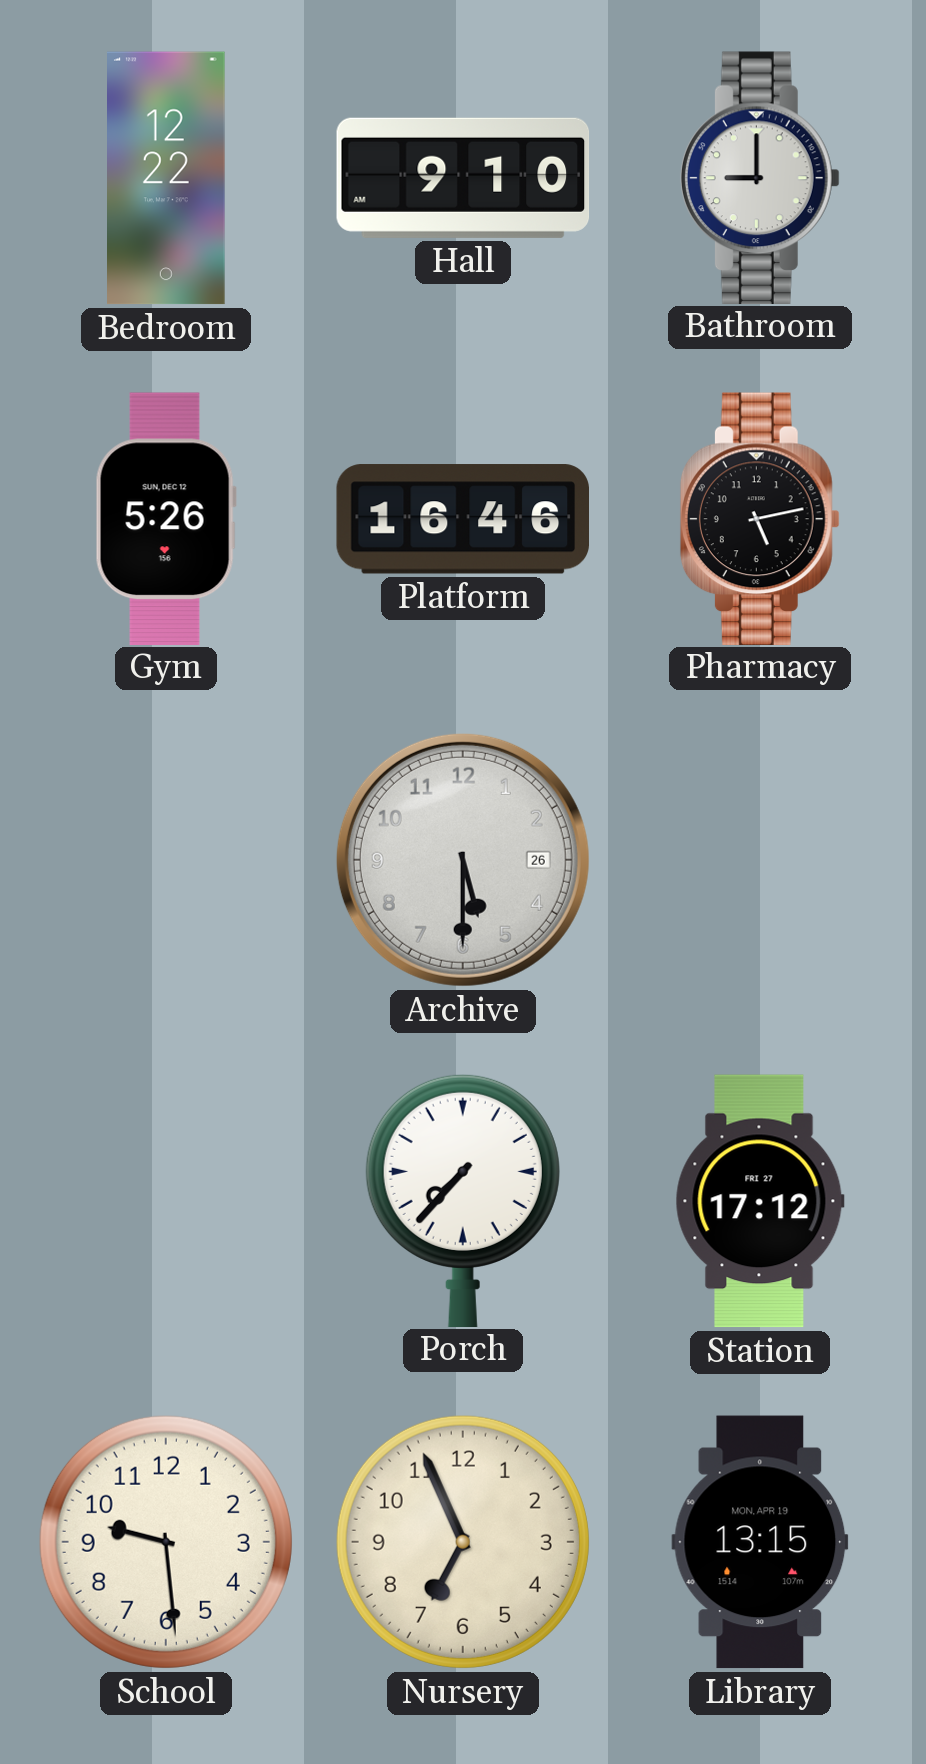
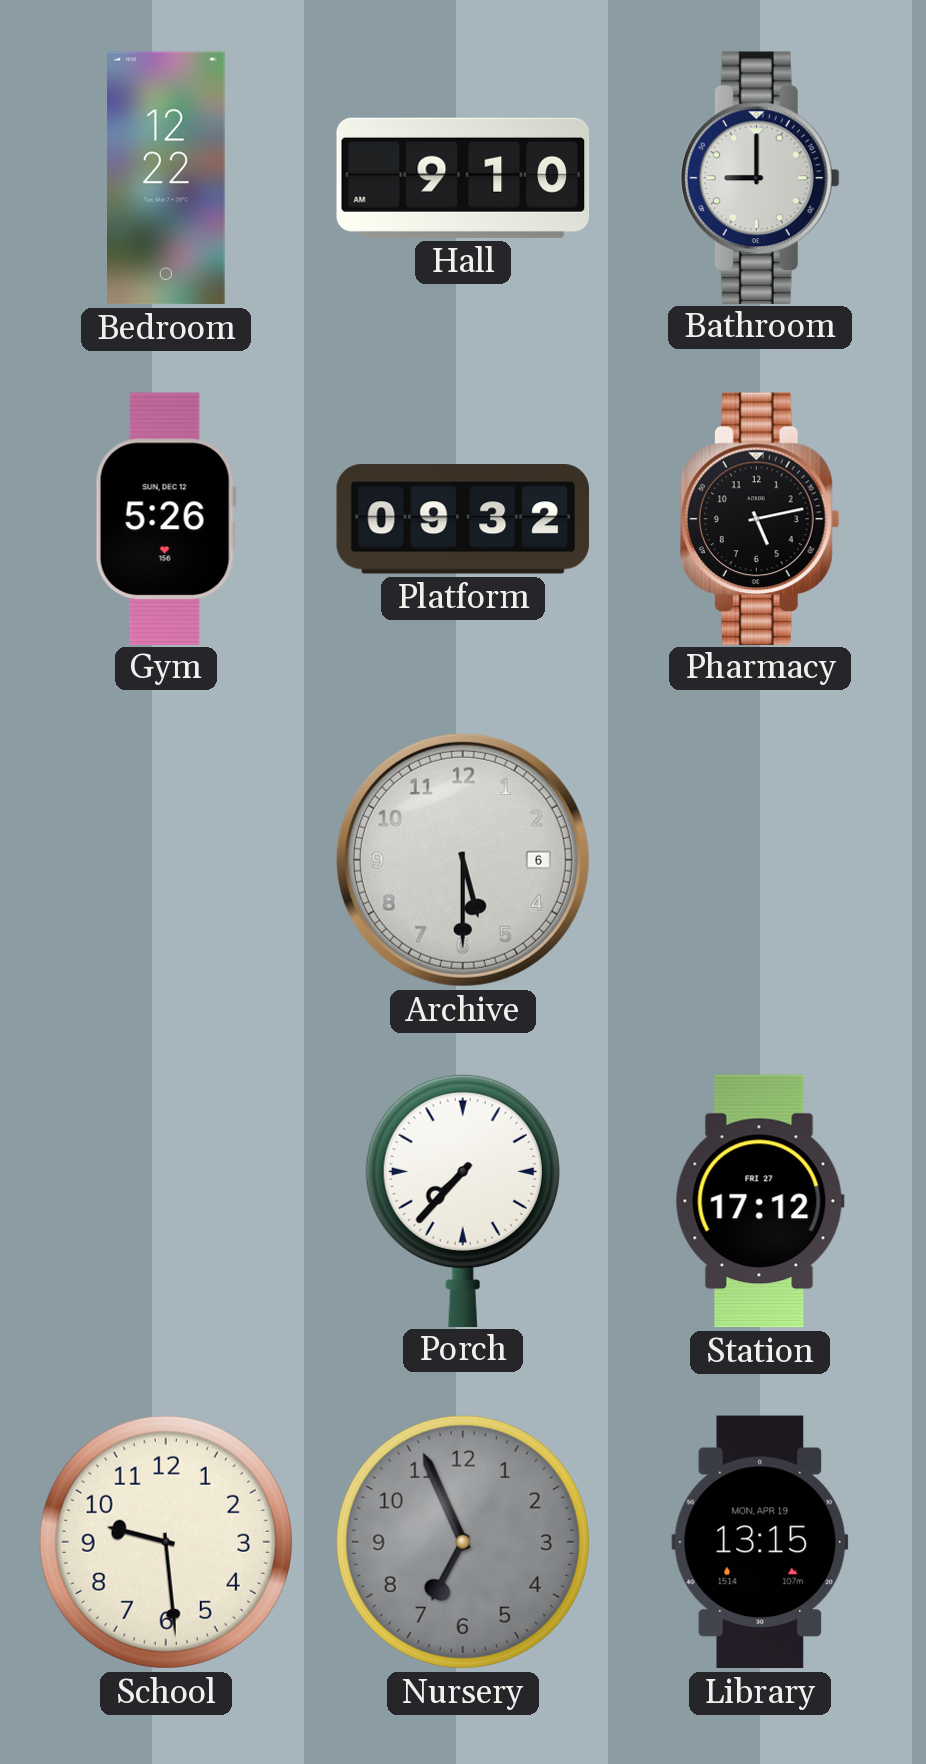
Platform: 16:46 -> 09:32 (462, 519)
Archive date: 26 -> 6 (463, 860)
Nursery dial: cream -> grey (463, 1542)
